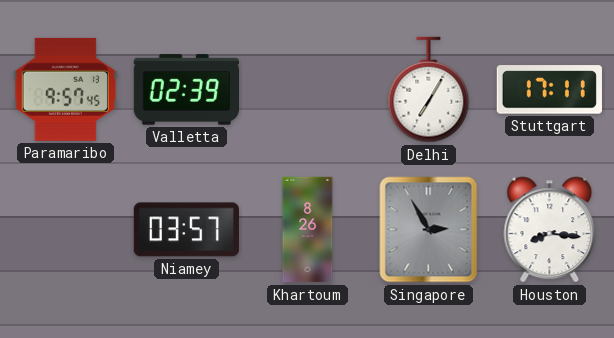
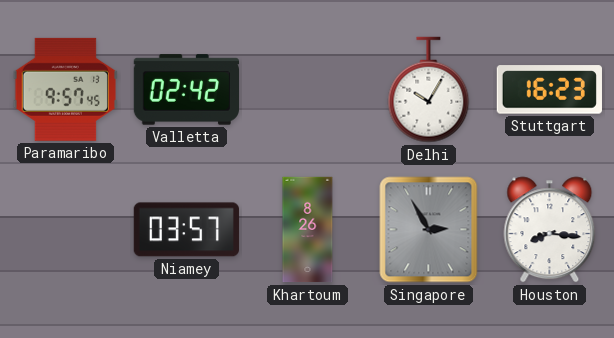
Valletta: 02:39 -> 02:42 (186, 90)
Delhi: 7:05 -> 10:05 (429, 90)
Stuttgart: 17:11 -> 16:23 (549, 90)
